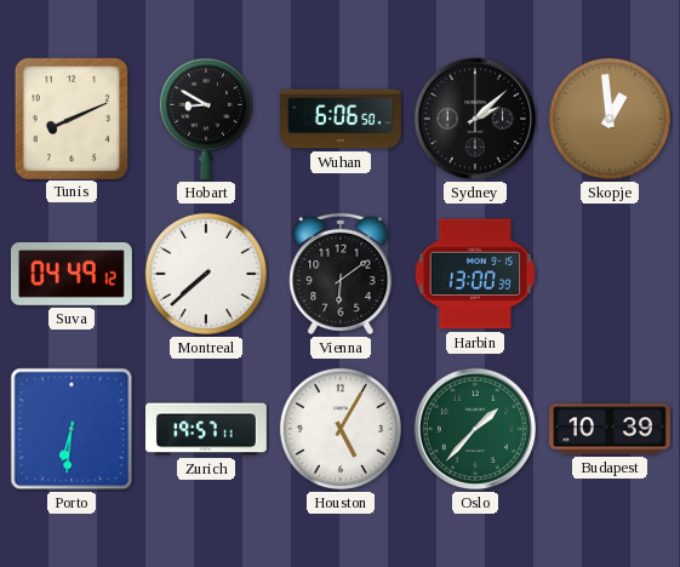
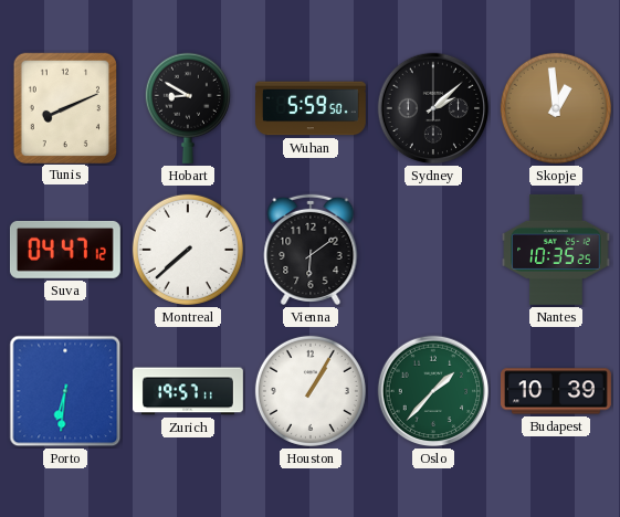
Wuhan: 6:06 -> 5:59 (312, 108)
Suva: 04:49 -> 04:47 (65, 250)
Harbin: 13:00 -> none (475, 274)
Nantes: none -> 10:35 (556, 250)
Houston: 5:05 -> 1:05 (311, 391)
